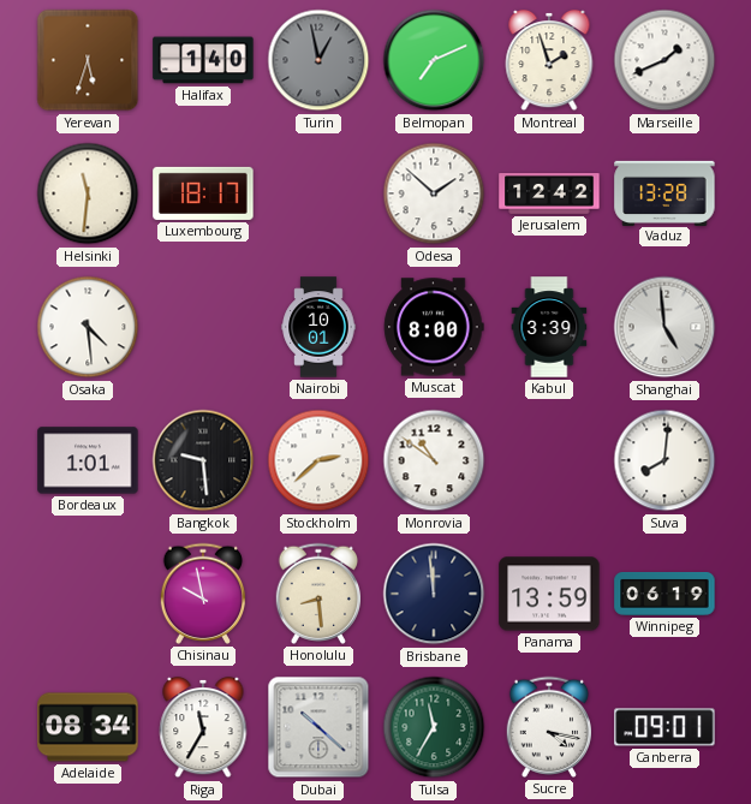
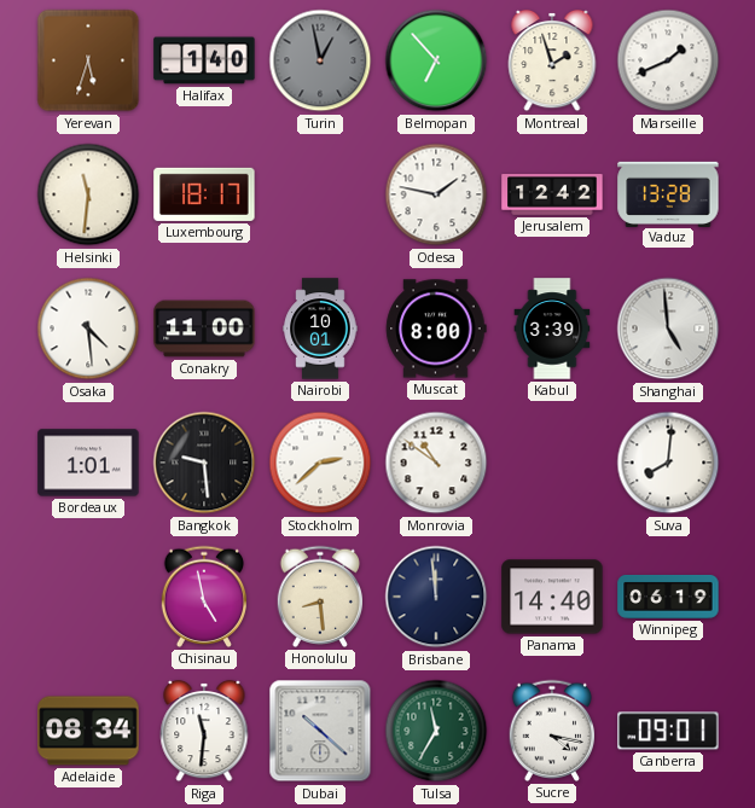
Belmopan: 7:11 -> 6:53 (436, 60)
Odesa: 1:52 -> 1:47 (436, 194)
Conakry: none -> 11:00 (204, 329)
Chisinau: 9:58 -> 4:58 (204, 597)
Panama: 13:59 -> 14:40 (552, 597)
Riga: 11:35 -> 11:31 (204, 731)
